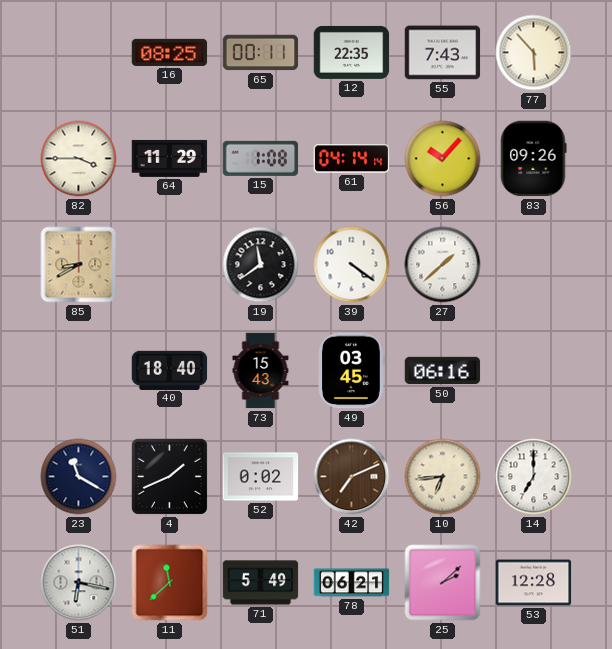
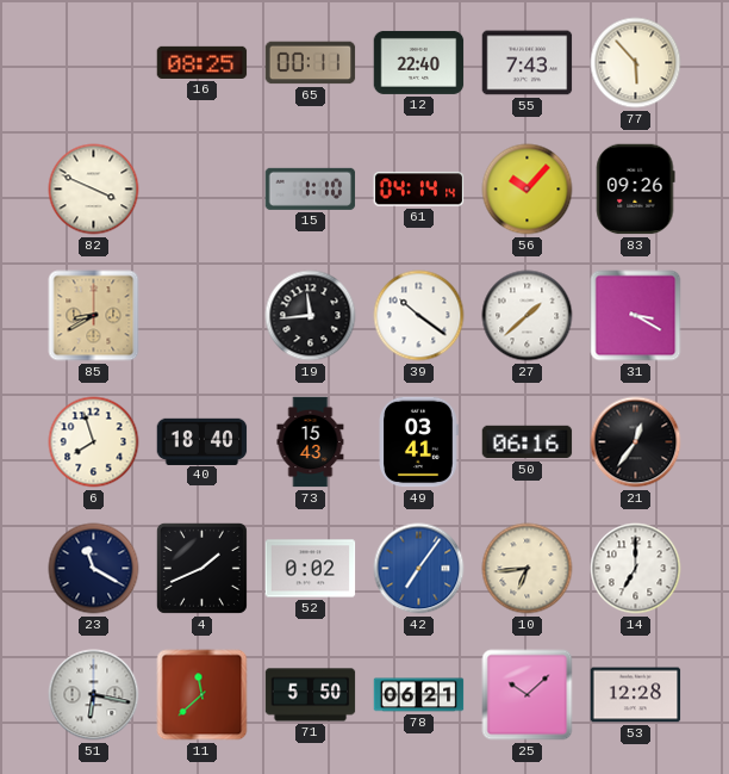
12: 22:35 -> 22:40 (419, 62)
82: 3:45 -> 3:49 (94, 190)
64: 11:29 -> none (170, 158)
15: 1:08 -> 1:10 (311, 188)
19: 11:39 -> 11:44 (311, 316)
39: 4:21 -> 10:21 (419, 316)
31: none -> 3:20 (636, 316)
6: none -> 7:57 (94, 442)
49: 03:45 -> 03:41 (418, 442)
21: none -> 12:36 (636, 442)
42: 7:11 -> 7:06 (419, 569)
42 dial: brown -> blue (419, 569)
71: 5:49 -> 5:50 (311, 695)
25: 2:08 -> 10:08 (528, 695)
